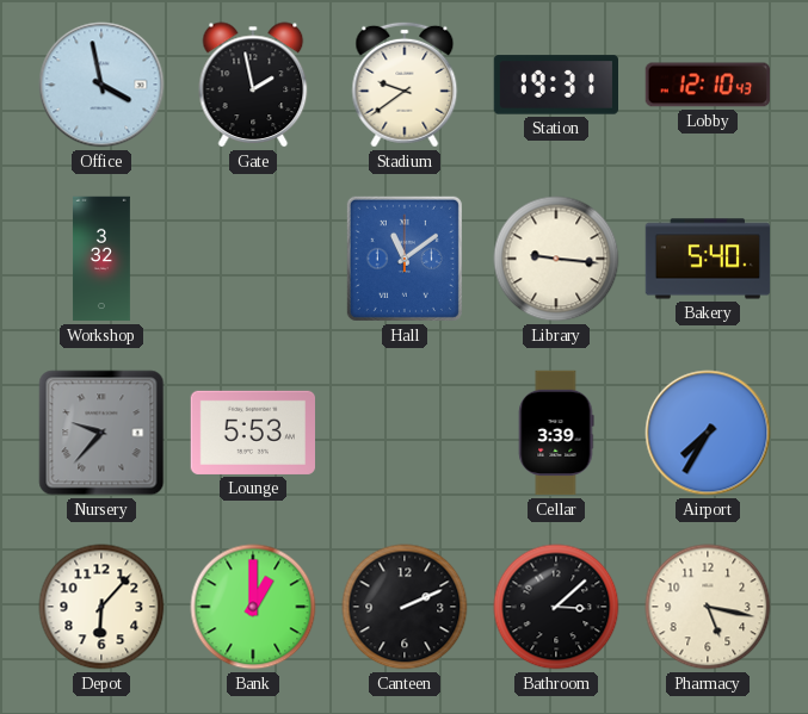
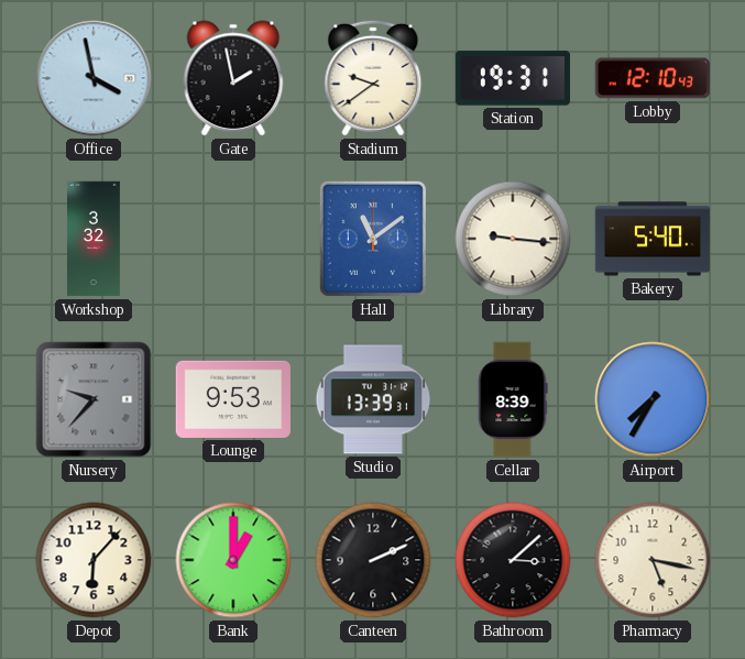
Lounge: 5:53 -> 9:53 (232, 399)
Studio: none -> 13:39 (373, 399)
Cellar: 3:39 -> 8:39 (513, 399)
